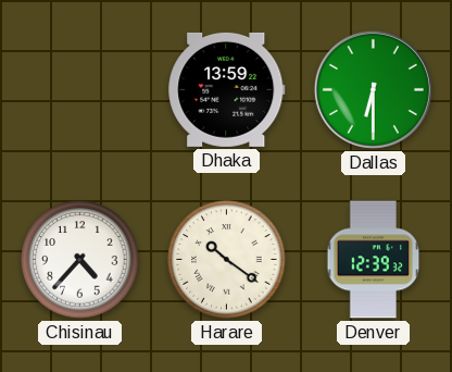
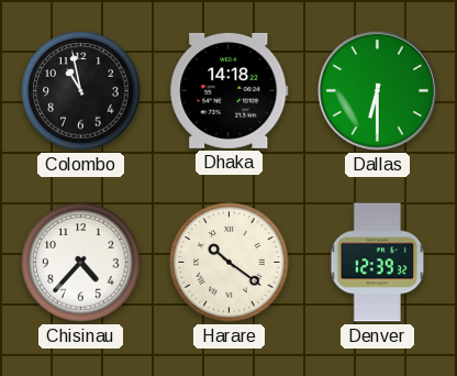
Colombo: none -> 10:58 (81, 91)
Dhaka: 13:59 -> 14:18 (230, 90)
